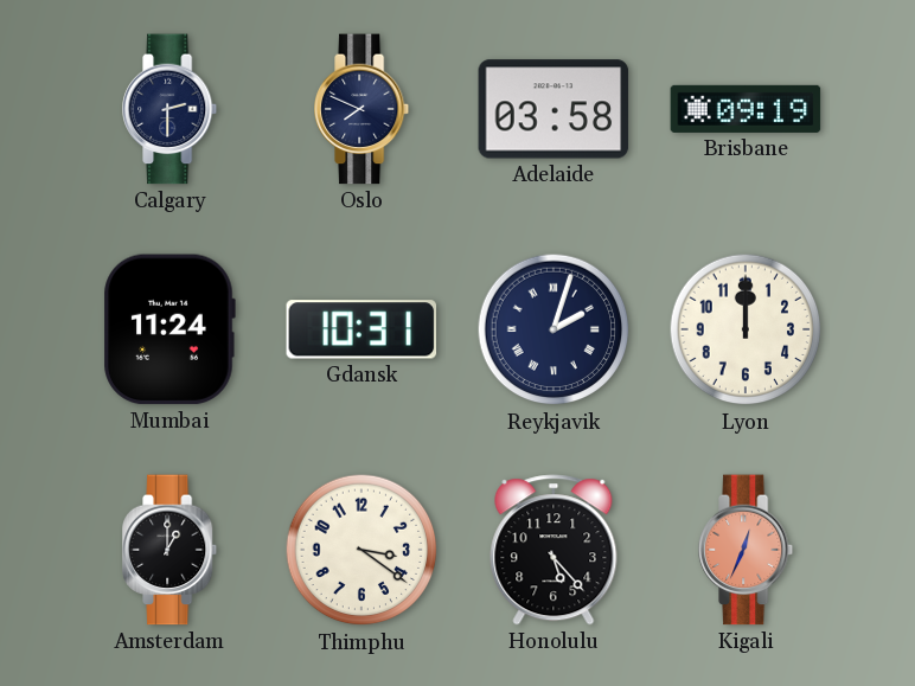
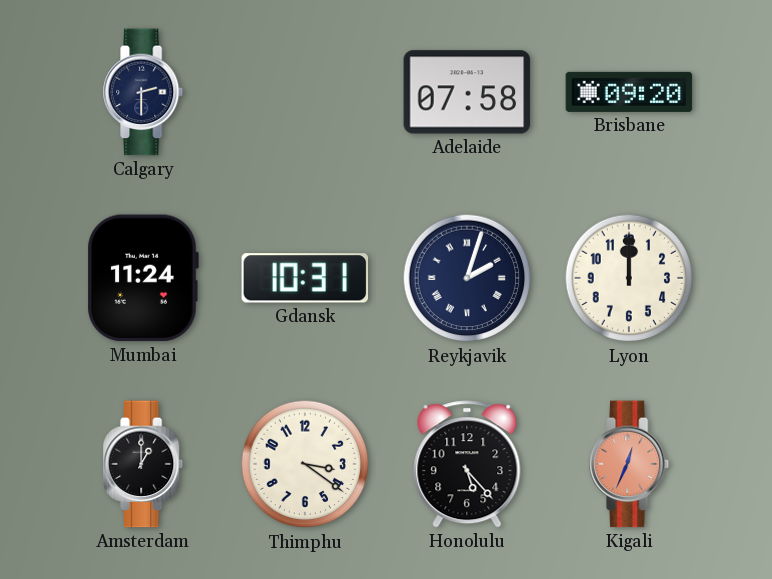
Oslo: 7:49 -> none (363, 109)
Adelaide: 03:58 -> 07:58 (467, 92)
Brisbane: 09:19 -> 09:20 (629, 92)
